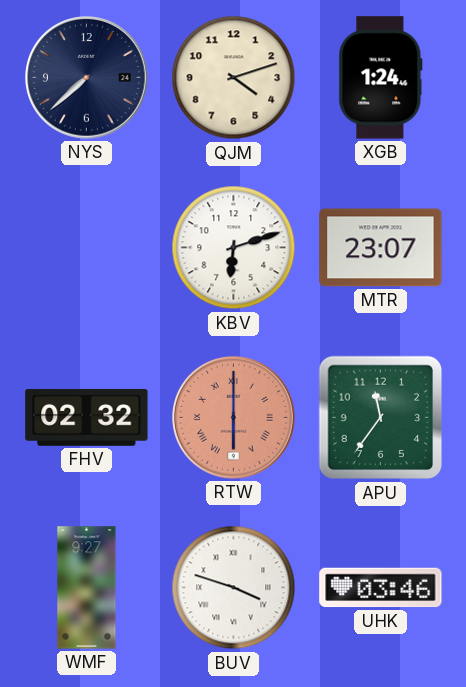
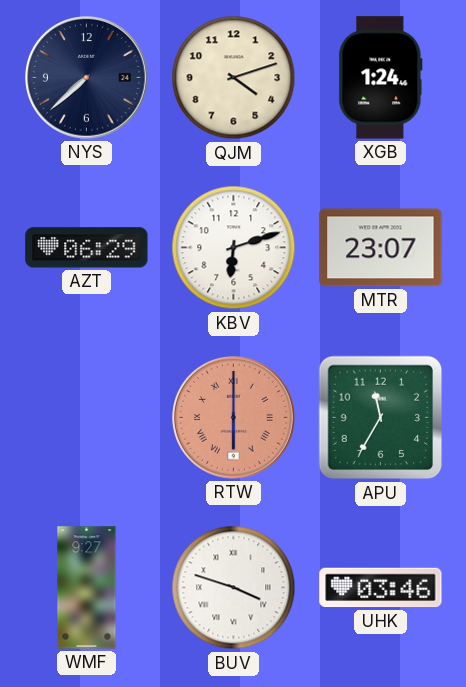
AZT: none -> 06:29 (87, 248)
FHV: 02:32 -> none (87, 417)
APU: 11:36 -> 11:35 (381, 418)
